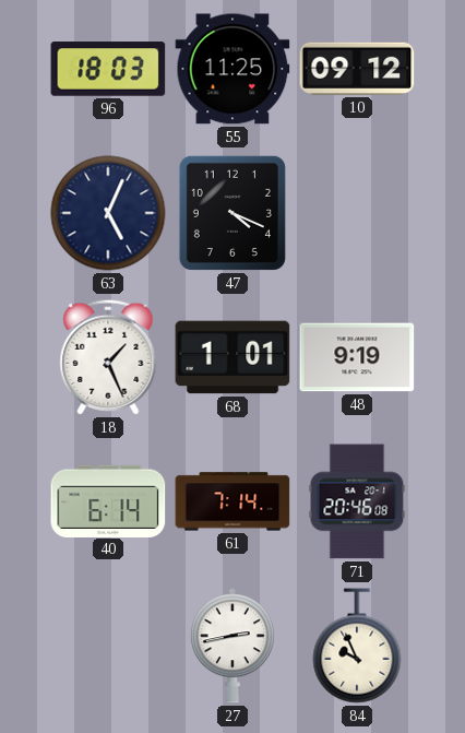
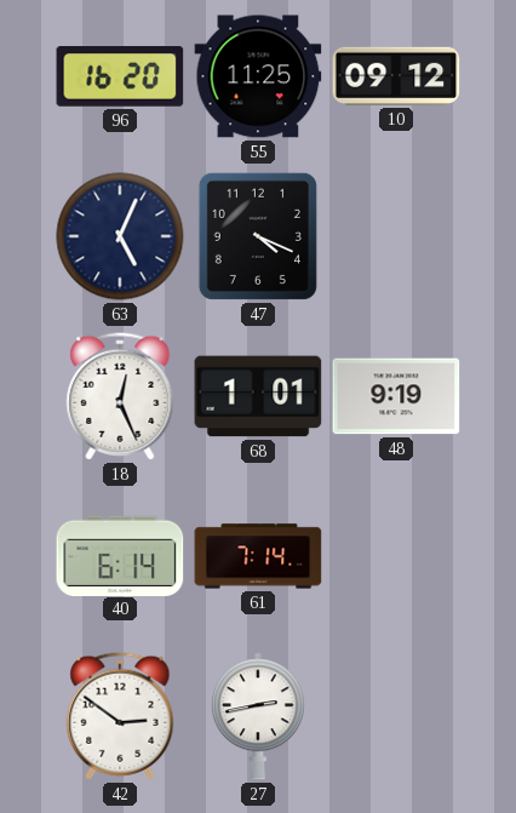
96: 18:03 -> 16:20 (120, 76)
18: 1:26 -> 12:26 (120, 396)
71: 20:46 -> none (357, 501)
42: none -> 2:51 (120, 716)
84: 9:56 -> none (357, 646)
